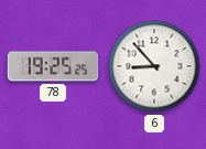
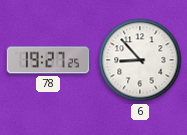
78: 19:25 -> 19:27 (48, 60)
